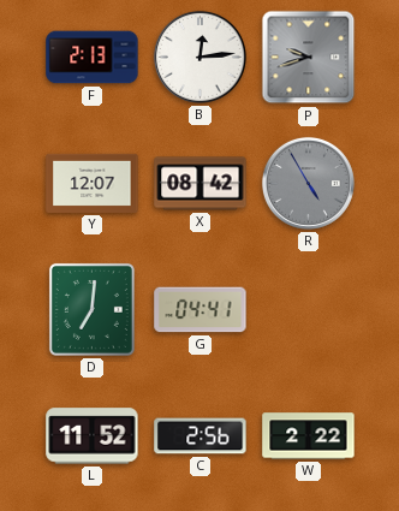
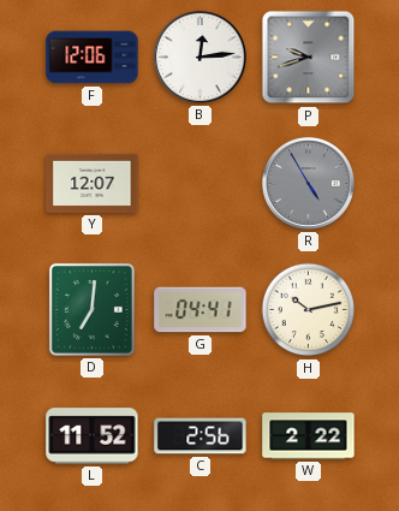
F: 2:13 -> 12:06 (93, 58)
X: 08:42 -> none (201, 184)
H: none -> 10:13 (309, 310)
